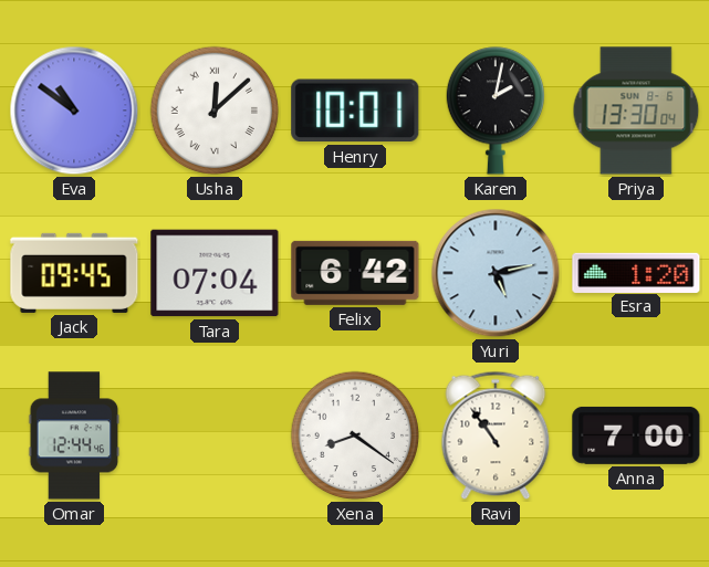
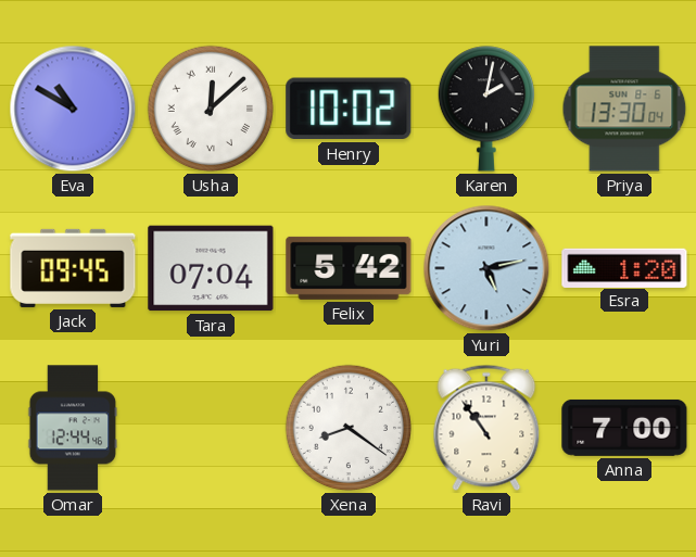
Eva: 10:51 -> 10:50 (73, 109)
Henry: 10:01 -> 10:02 (349, 109)
Felix: 6:42 -> 5:42 (349, 268)
